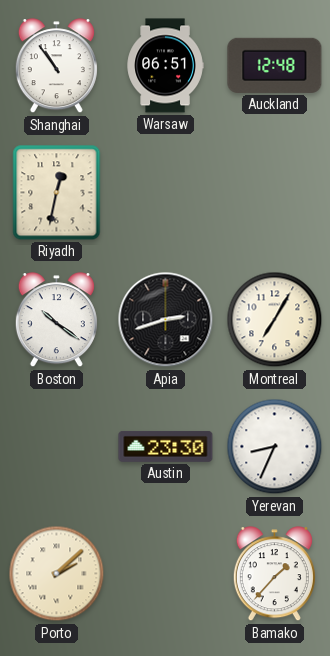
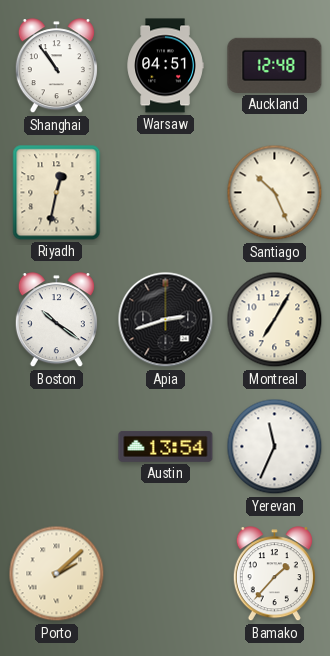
Warsaw: 06:51 -> 04:51 (165, 66)
Santiago: none -> 10:26 (275, 193)
Austin: 23:30 -> 13:54 (166, 446)
Yerevan: 8:34 -> 11:34 (275, 447)
